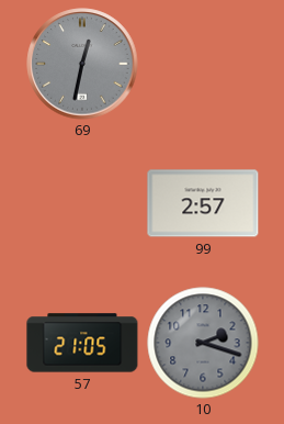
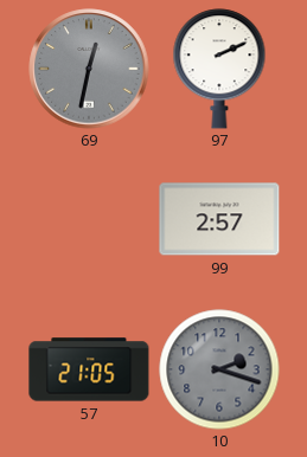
97: none -> 2:11 (219, 69)
